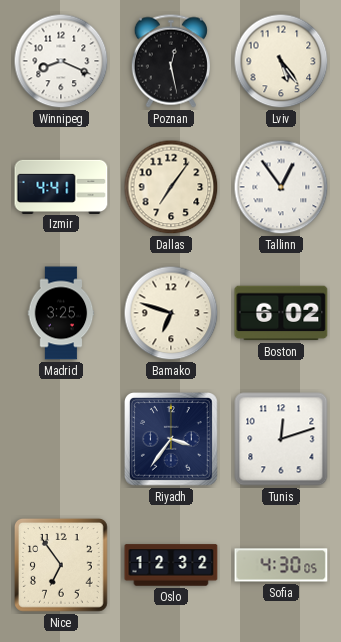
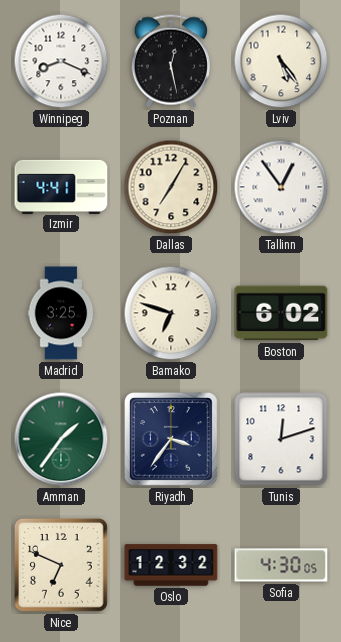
Dallas: 7:06 -> 7:05 (171, 187)
Amman: none -> 1:36 (61, 439)
Nice: 6:54 -> 6:49 (61, 565)
